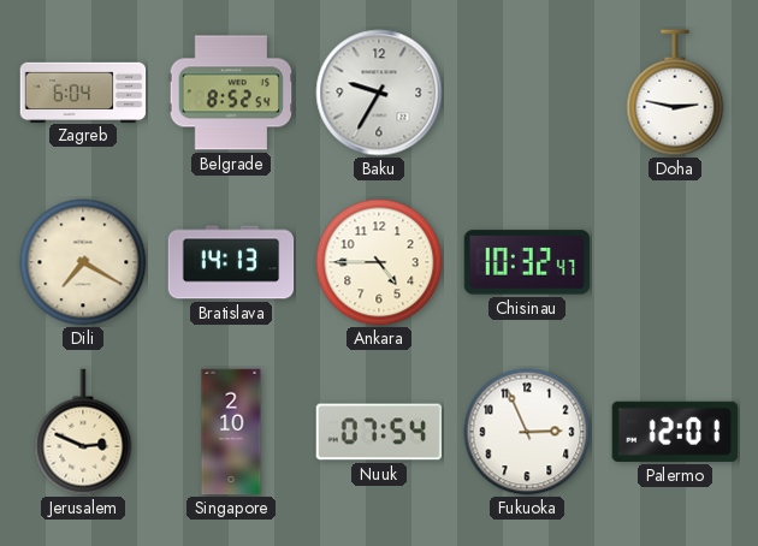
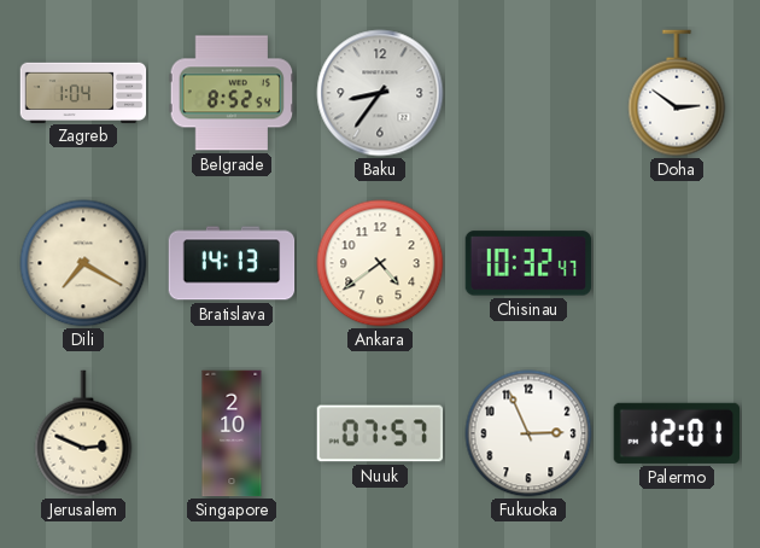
Zagreb: 6:04 -> 1:04 (83, 92)
Baku: 9:35 -> 8:36 (380, 93)
Doha: 2:47 -> 2:51 (677, 93)
Ankara: 4:45 -> 4:39 (380, 263)
Nuuk: 07:54 -> 07:57 (380, 433)
